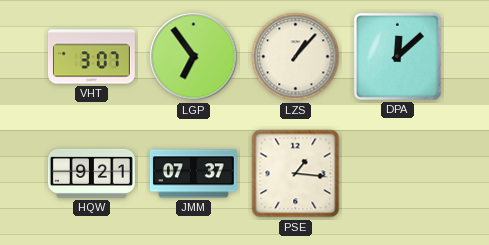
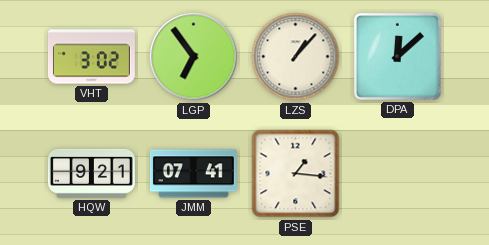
VHT: 3:07 -> 3:02 (91, 57)
JMM: 07:37 -> 07:41 (193, 174)
